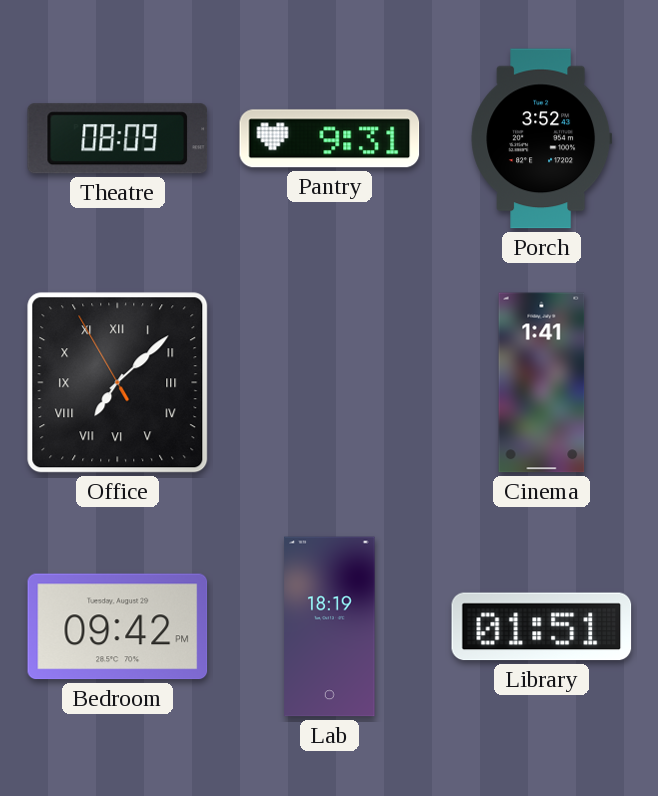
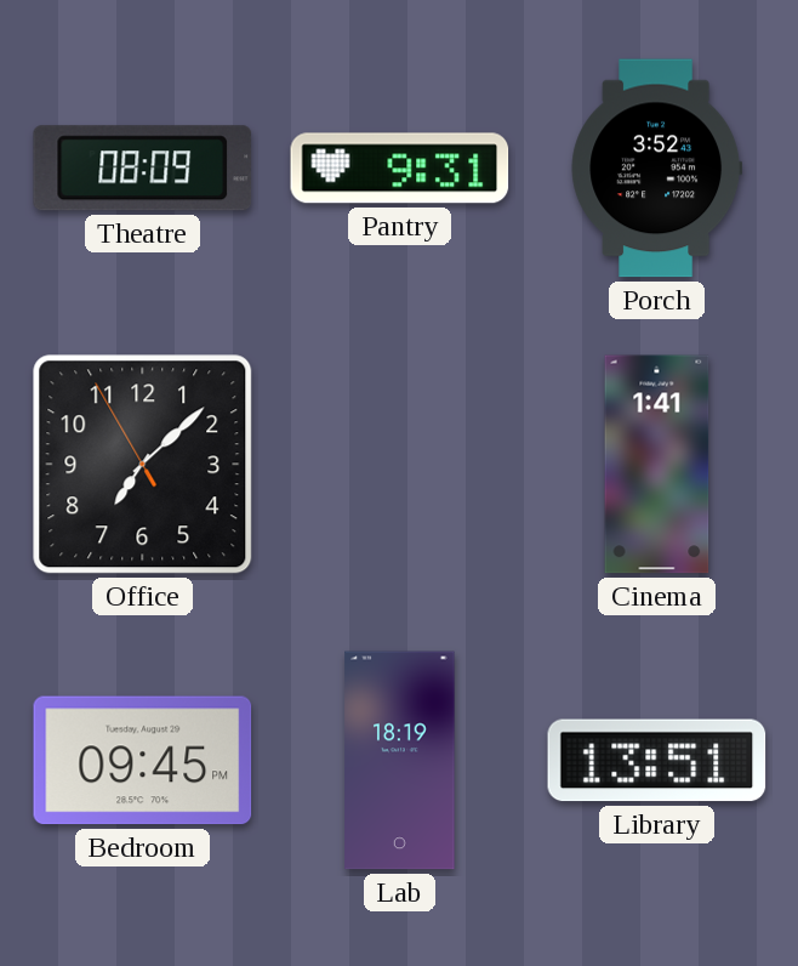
Office numerals: Roman -> Arabic (143, 465)
Bedroom: 09:42 -> 09:45 (143, 761)
Library: 01:51 -> 13:51 (657, 761)
